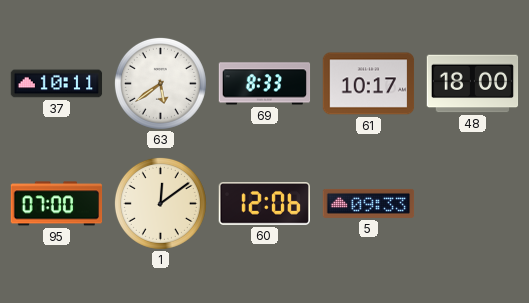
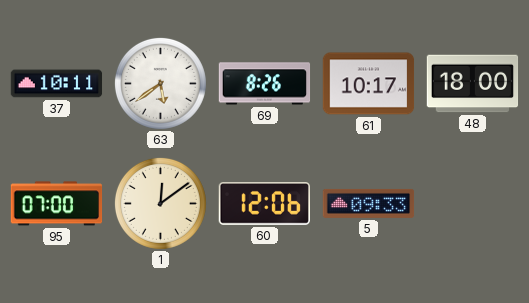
69: 8:33 -> 8:26 (265, 84)
